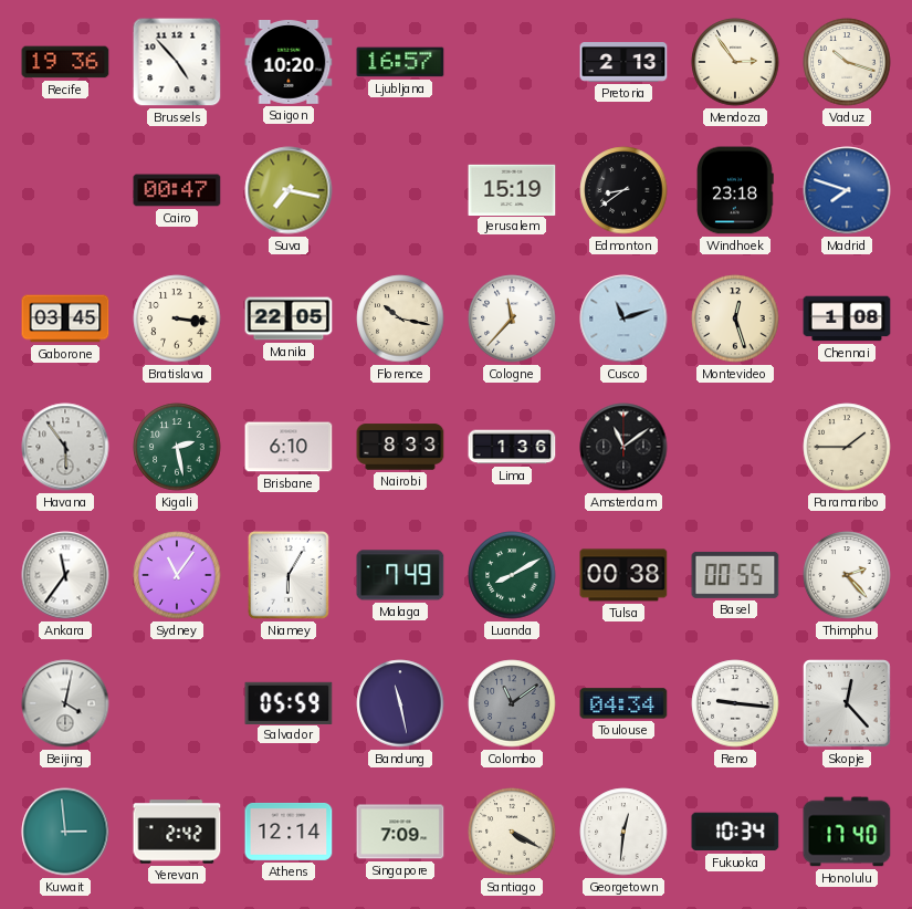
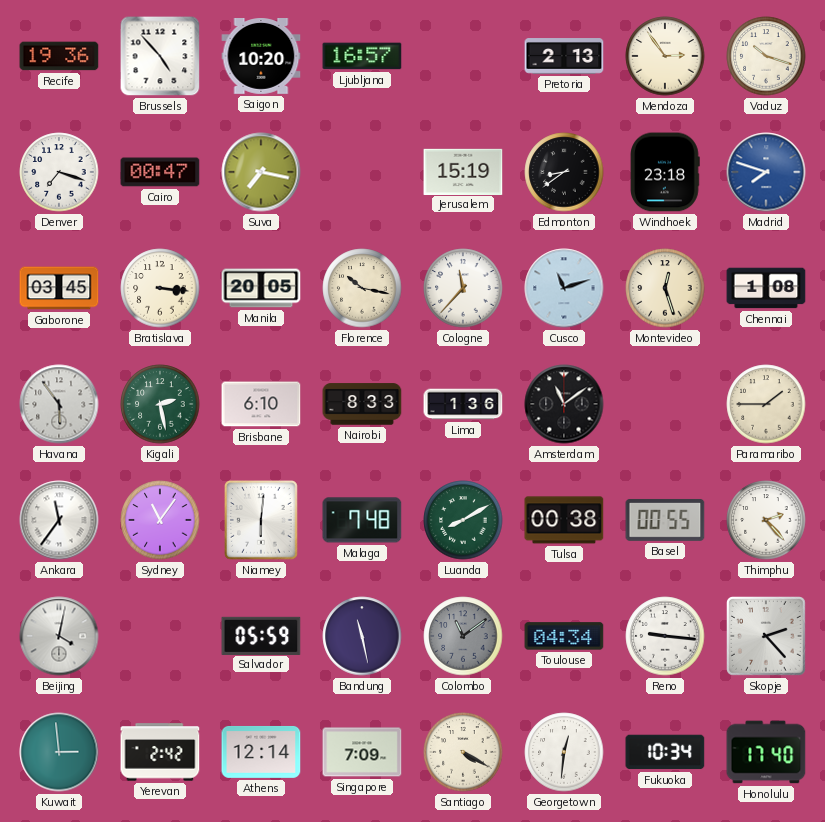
Denver: none -> 7:18 (59, 172)
Manila: 22:05 -> 20:05 (261, 288)
Niamey: 6:05 -> 6:01 (262, 521)
Malaga: 7:49 -> 7:48 (362, 520)
Skopje: 12:23 -> 2:23 (767, 637)
